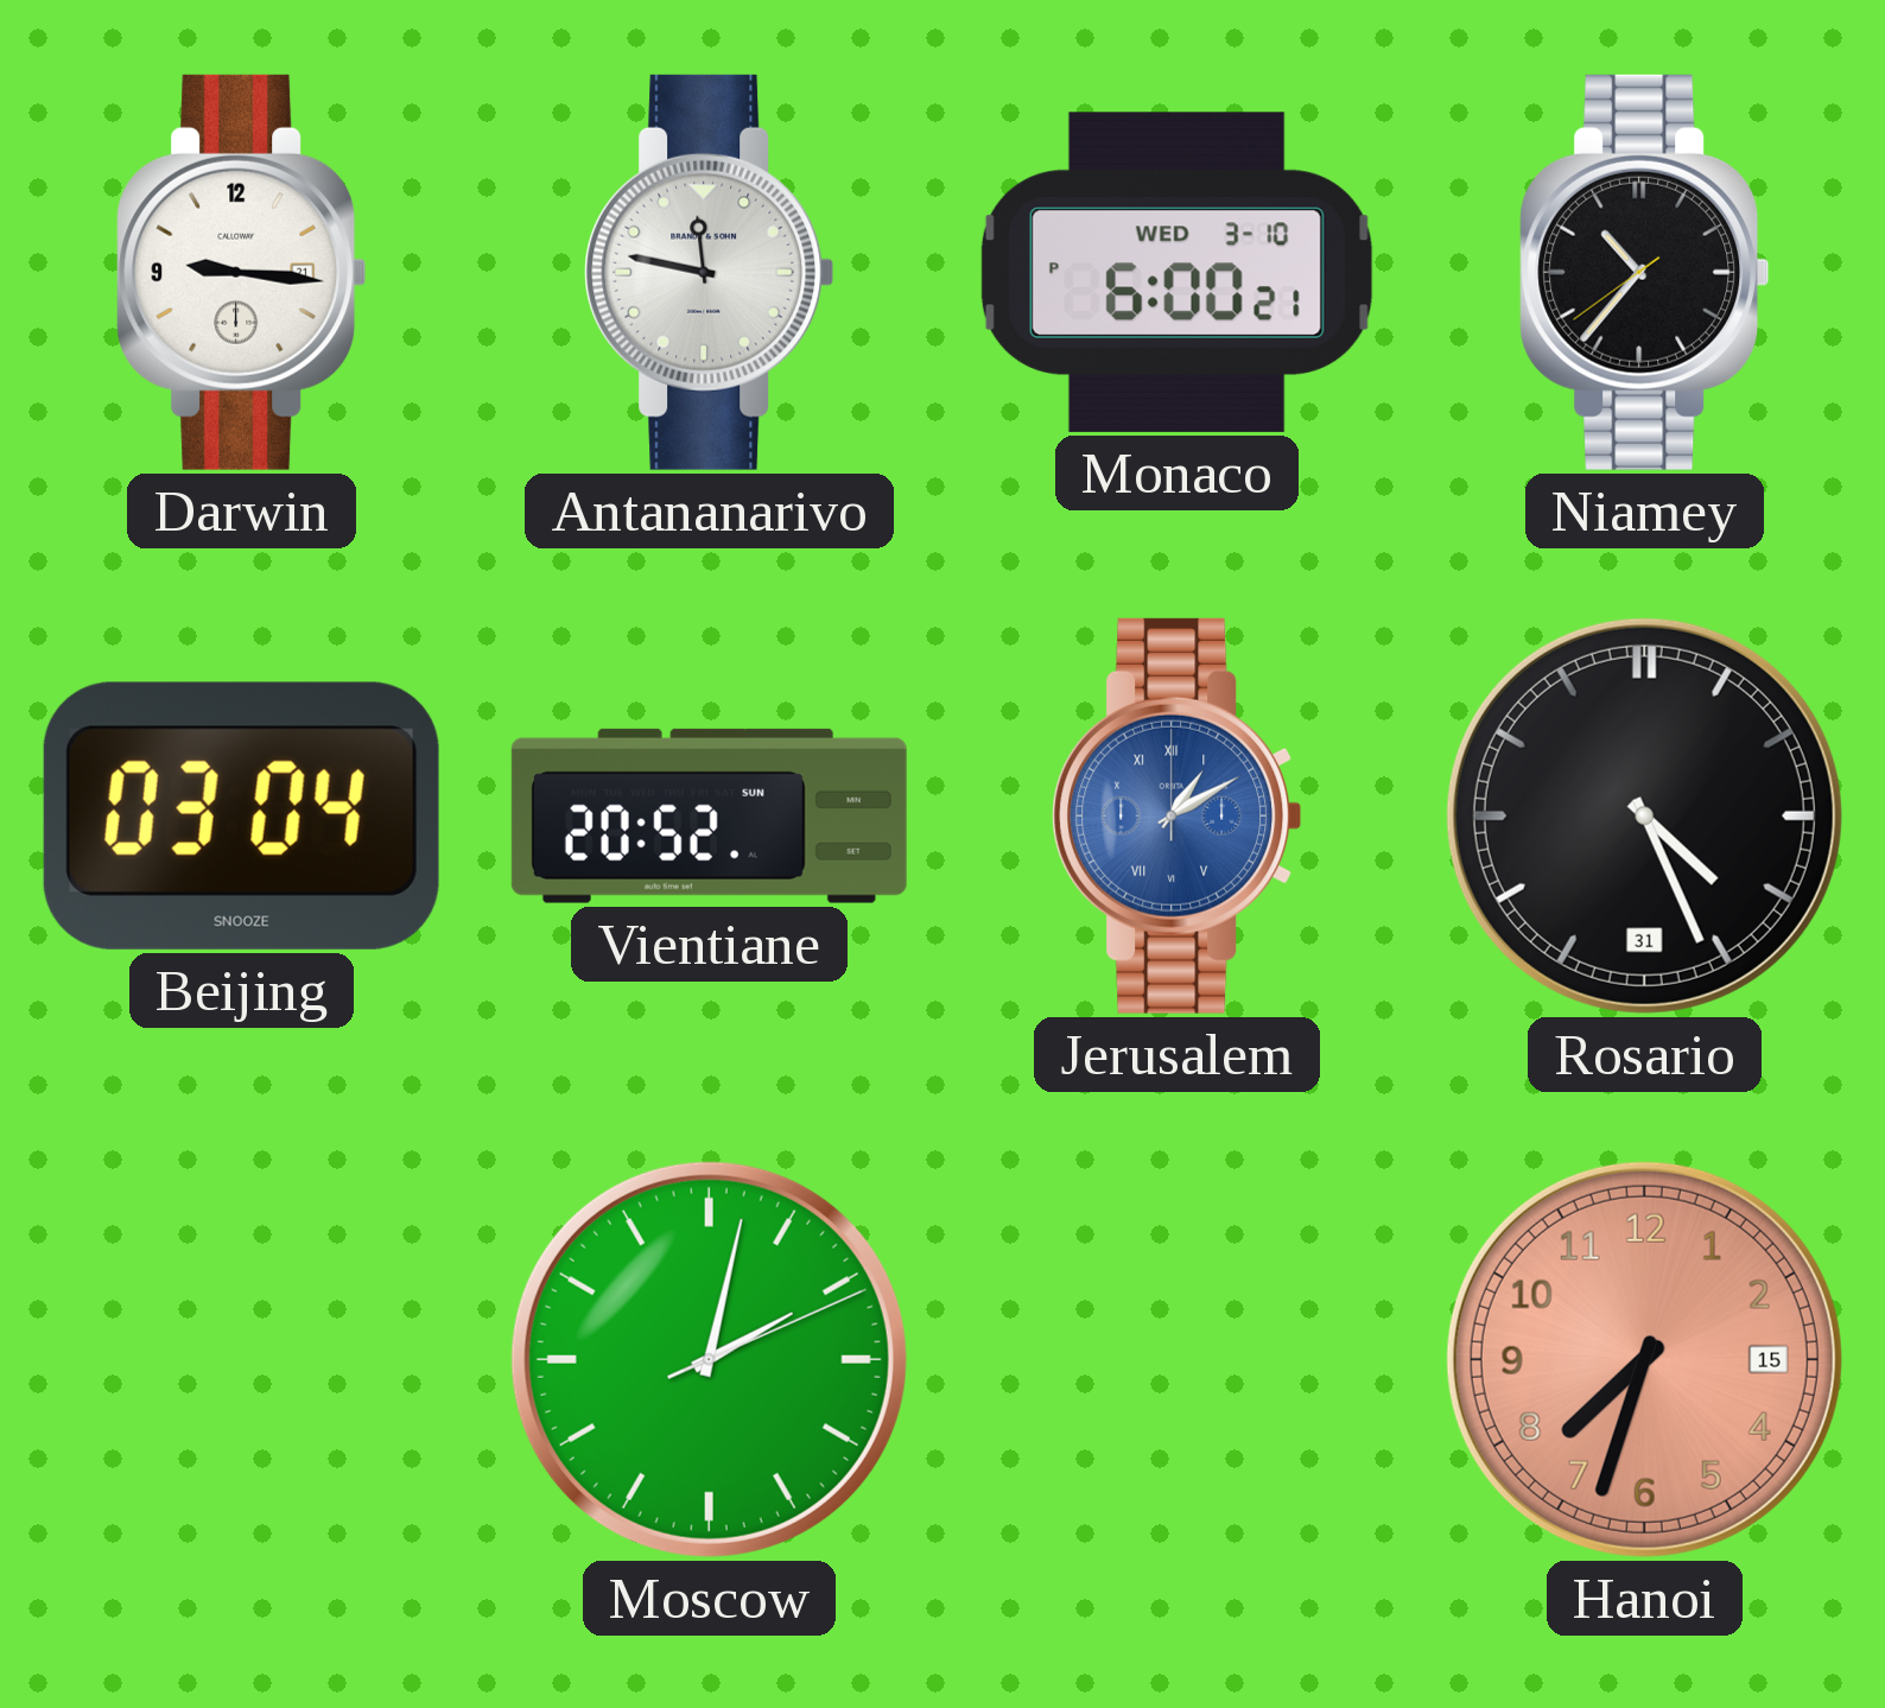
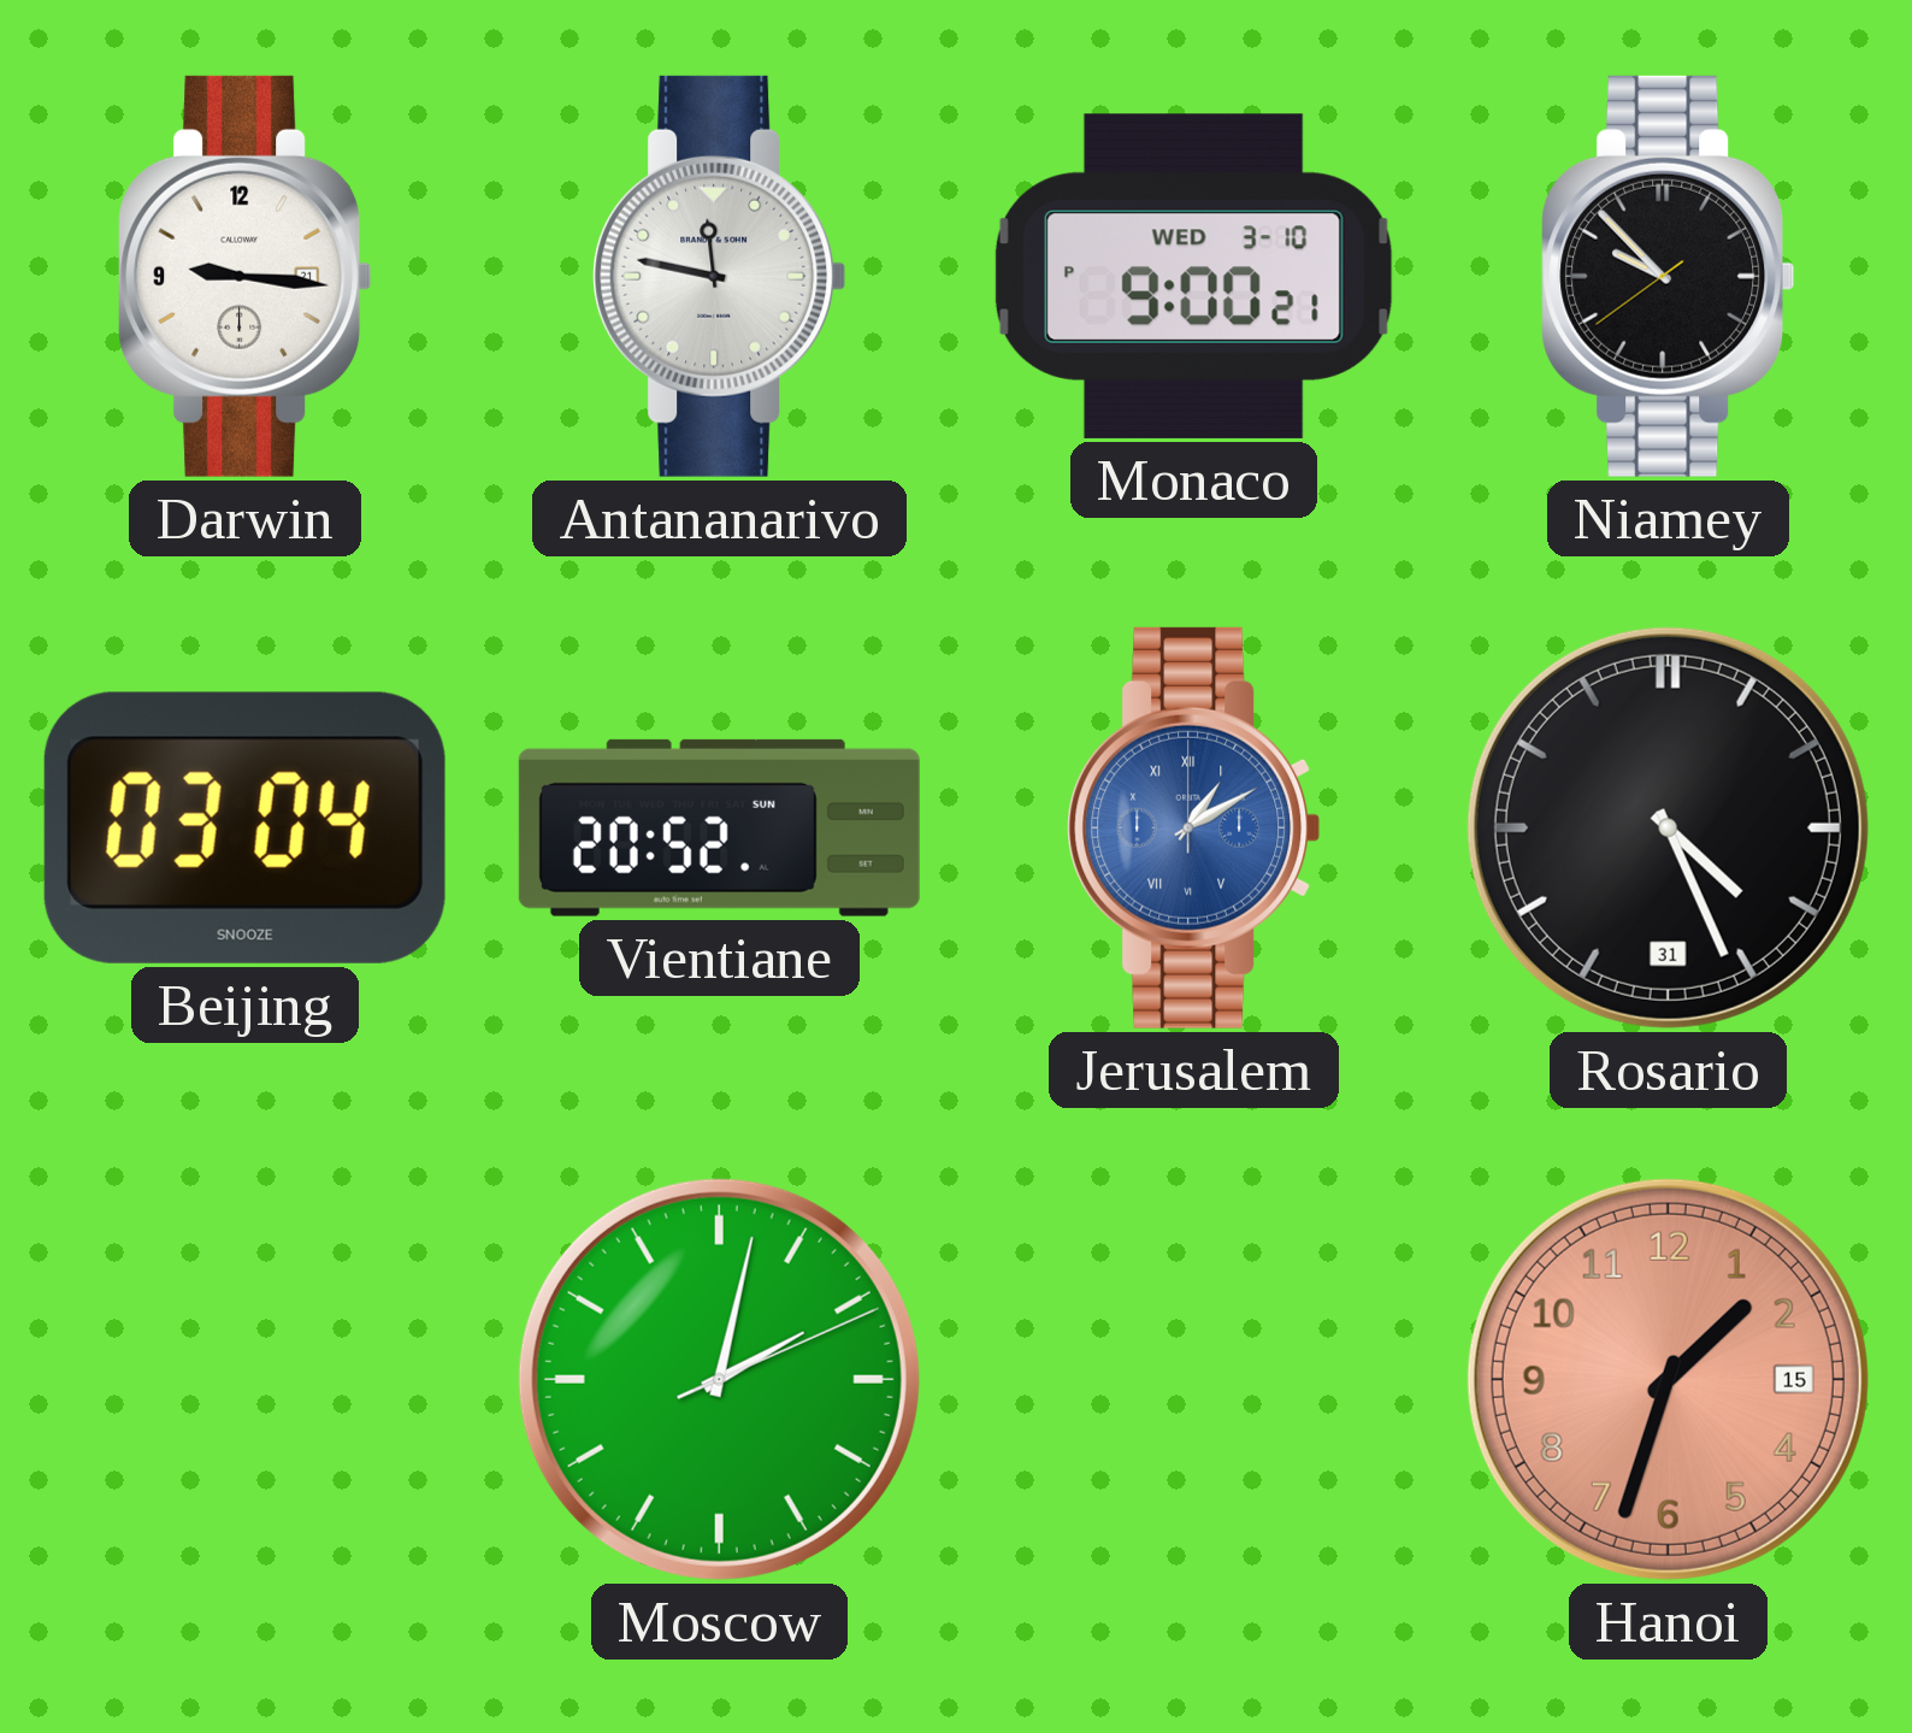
Monaco: 6:00 -> 9:00 (1193, 276)
Niamey: 10:36 -> 9:52 (1669, 276)
Hanoi: 7:33 -> 1:33 (1668, 1379)
